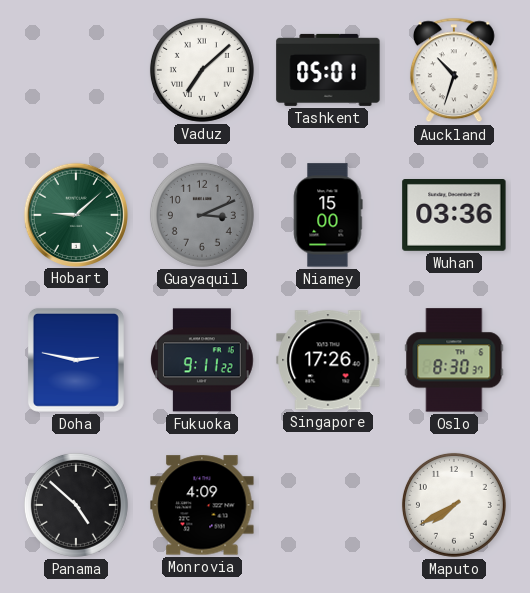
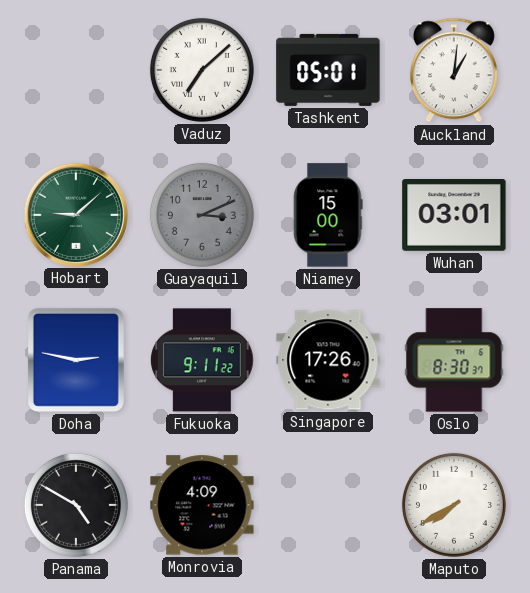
Auckland: 10:33 -> 1:01 (454, 70)
Wuhan: 03:36 -> 03:01 (454, 216)
Panama: 4:52 -> 4:50 (76, 505)
